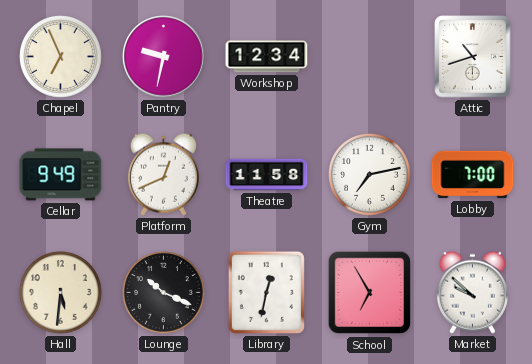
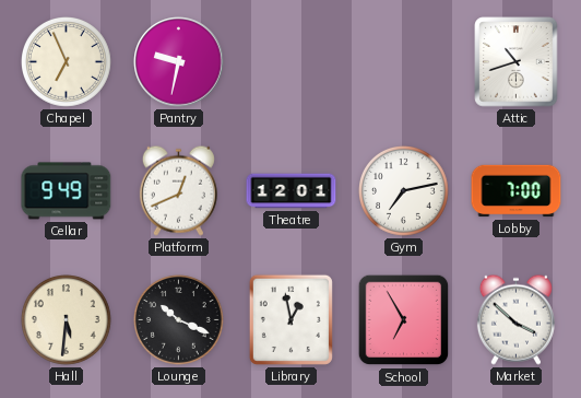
Workshop: 12:34 -> none (267, 57)
Theatre: 11:58 -> 12:01 (292, 191)
Library: 12:32 -> 12:58 (290, 319)
Market: 9:52 -> 3:52 (515, 319)
